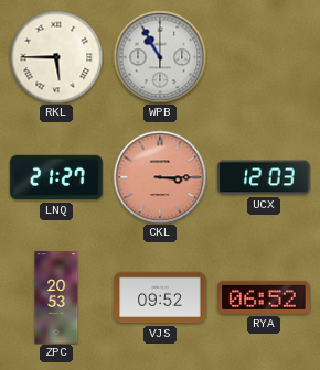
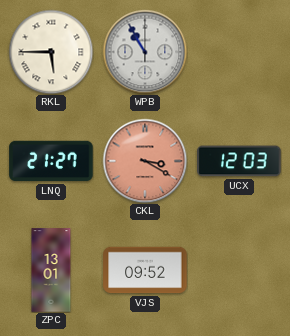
CKL: 3:15 -> 3:20 (145, 161)
ZPC: 20:53 -> 13:01 (51, 270)
RYA: 06:52 -> none (264, 297)
